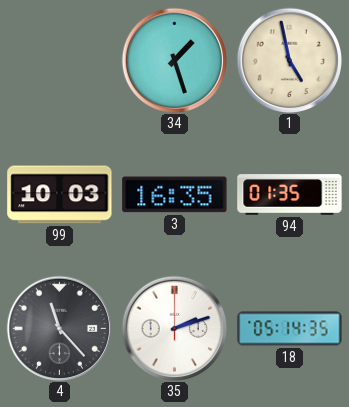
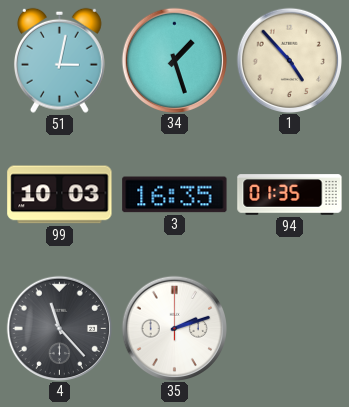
51: none -> 3:02 (59, 60)
1: 4:58 -> 4:53 (289, 60)
18: 05:14 -> none (290, 329)
